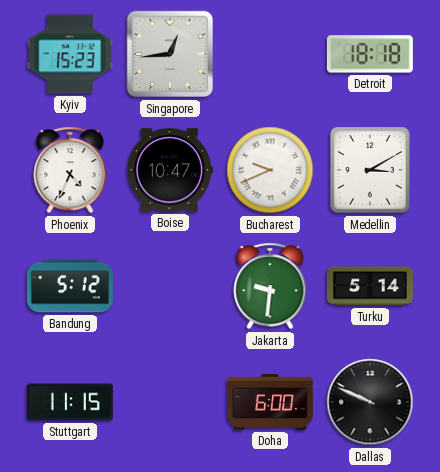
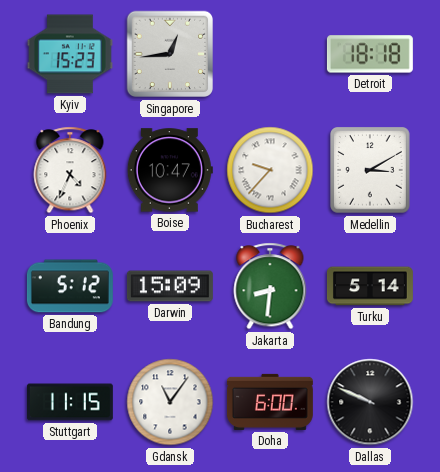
Bucharest: 9:41 -> 9:37 (270, 170)
Darwin: none -> 15:09 (170, 286)
Jakarta: 9:31 -> 8:31 (270, 286)
Gdansk: none -> 11:06 (170, 402)
